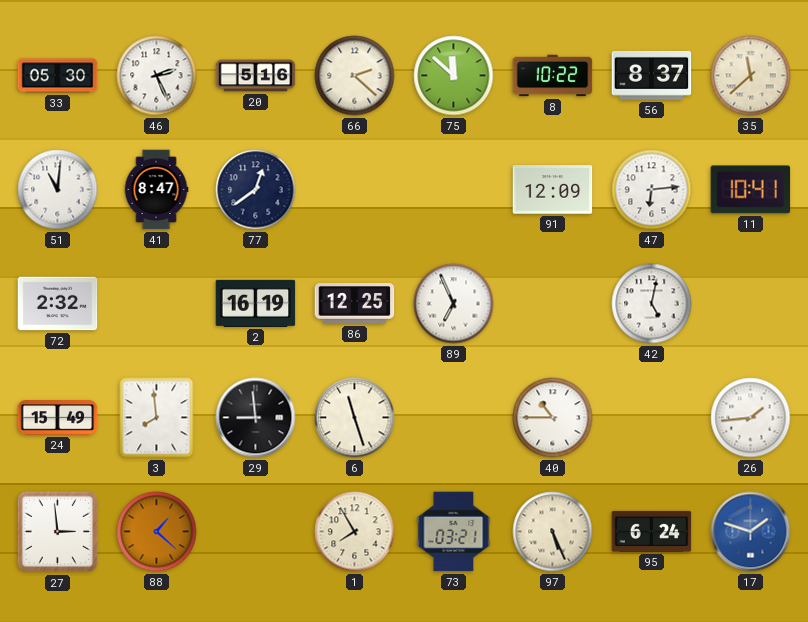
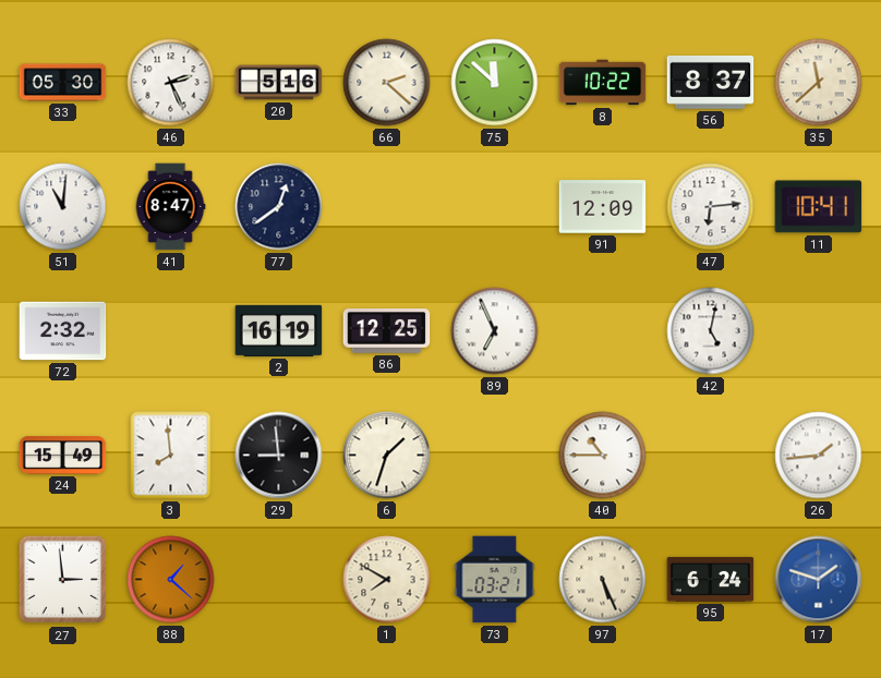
6: 11:27 -> 1:33 (387, 456)
1: 7:55 -> 7:50 (387, 580)
